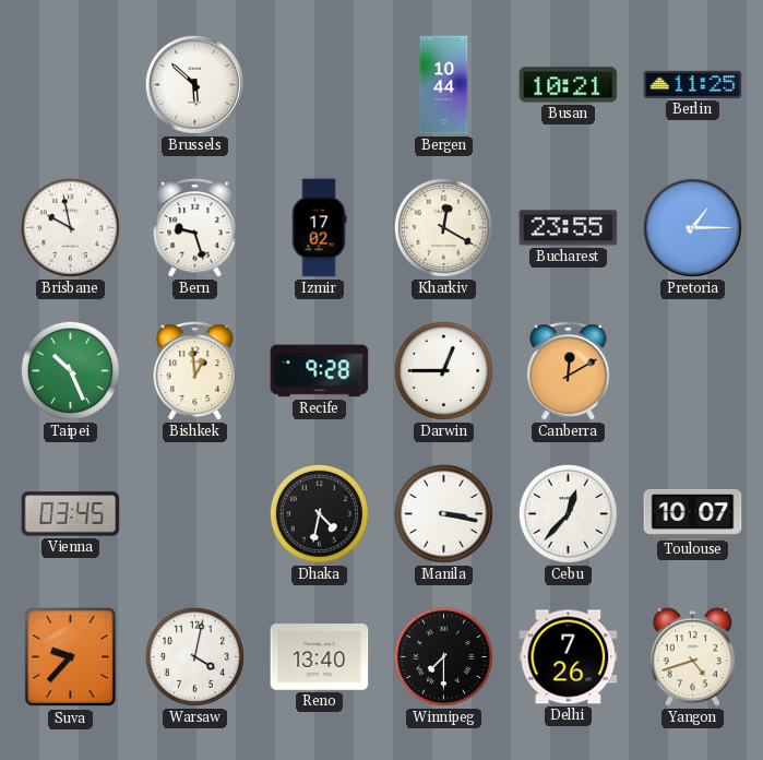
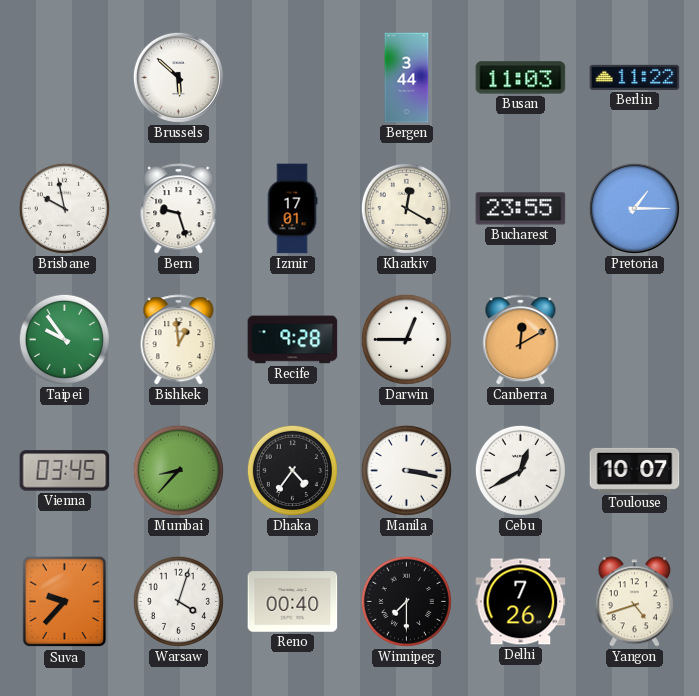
Bergen: 10:44 -> 3:44 (407, 78)
Busan: 10:21 -> 11:03 (521, 78)
Berlin: 11:25 -> 11:22 (635, 77)
Izmir: 17:02 -> 17:01 (292, 209)
Taipei: 10:26 -> 9:54 (64, 339)
Mumbai: none -> 8:37 (178, 470)
Dhaka: 4:32 -> 4:36 (292, 470)
Cebu: 12:37 -> 12:40 (520, 470)
Warsaw: 4:02 -> 4:03 (178, 601)
Reno: 13:40 -> 00:40 (293, 602)
